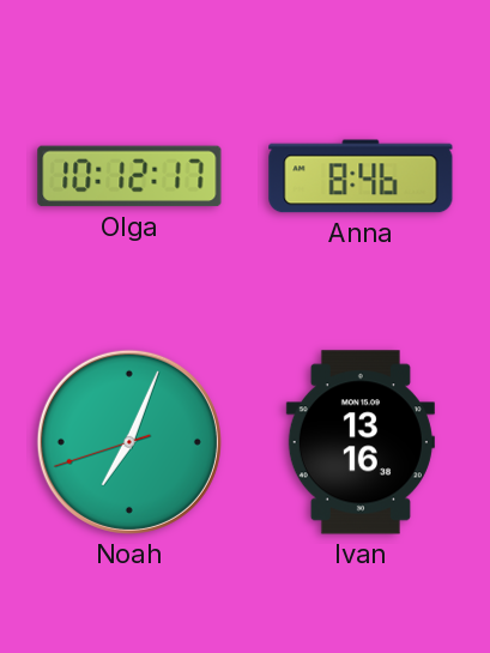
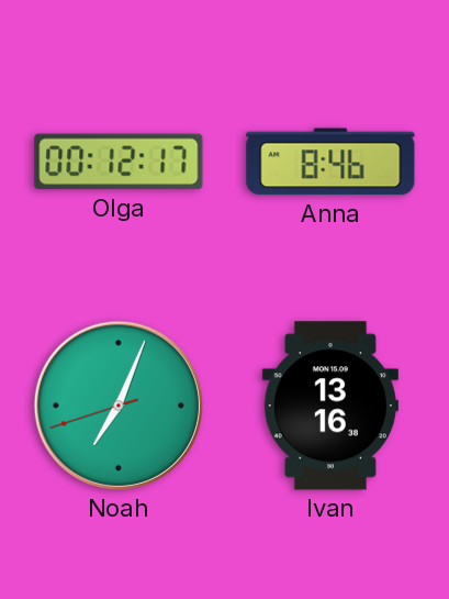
Olga: 10:12 -> 00:12 (119, 162)
